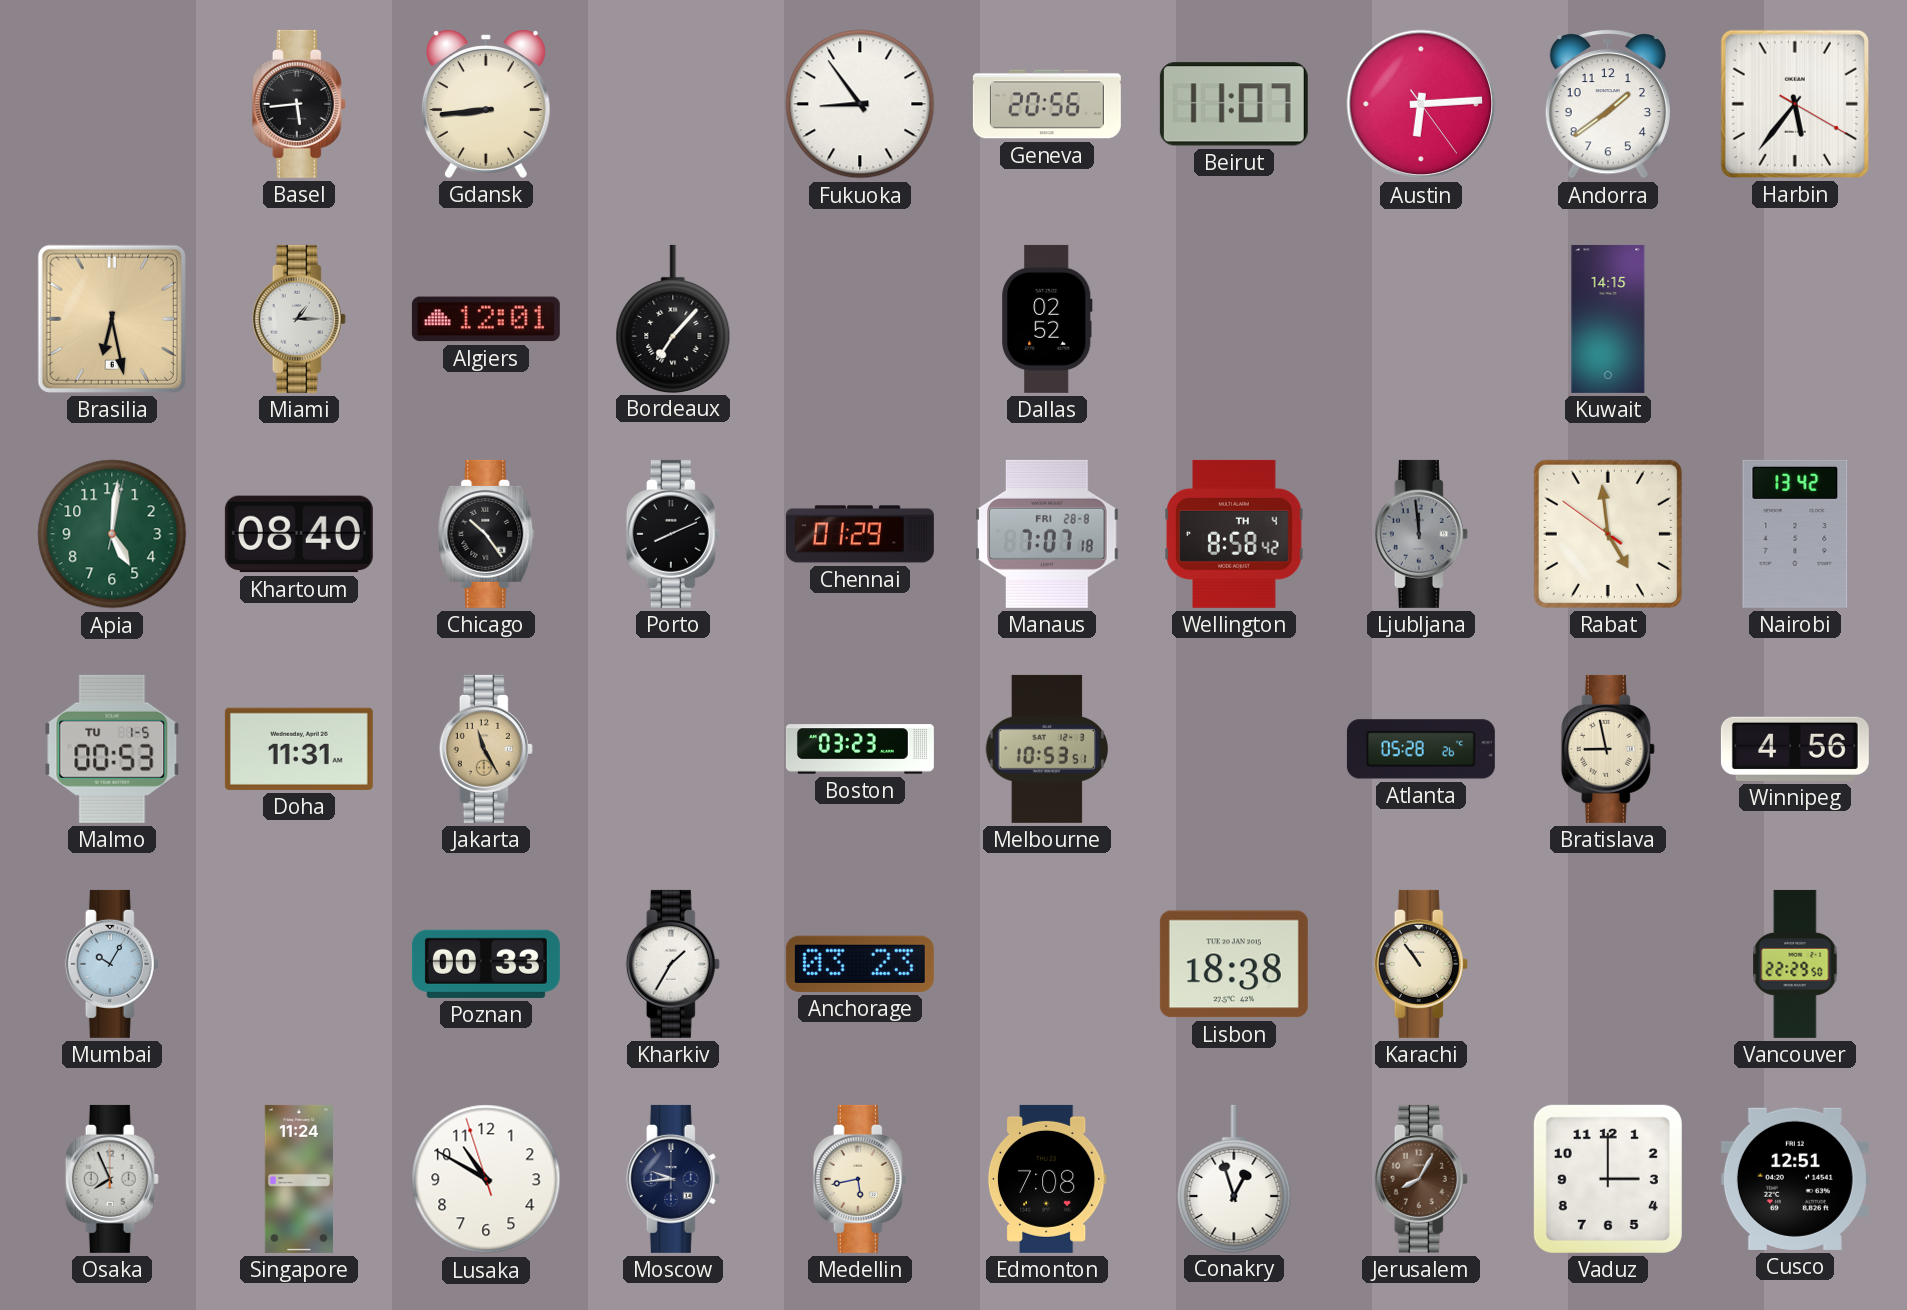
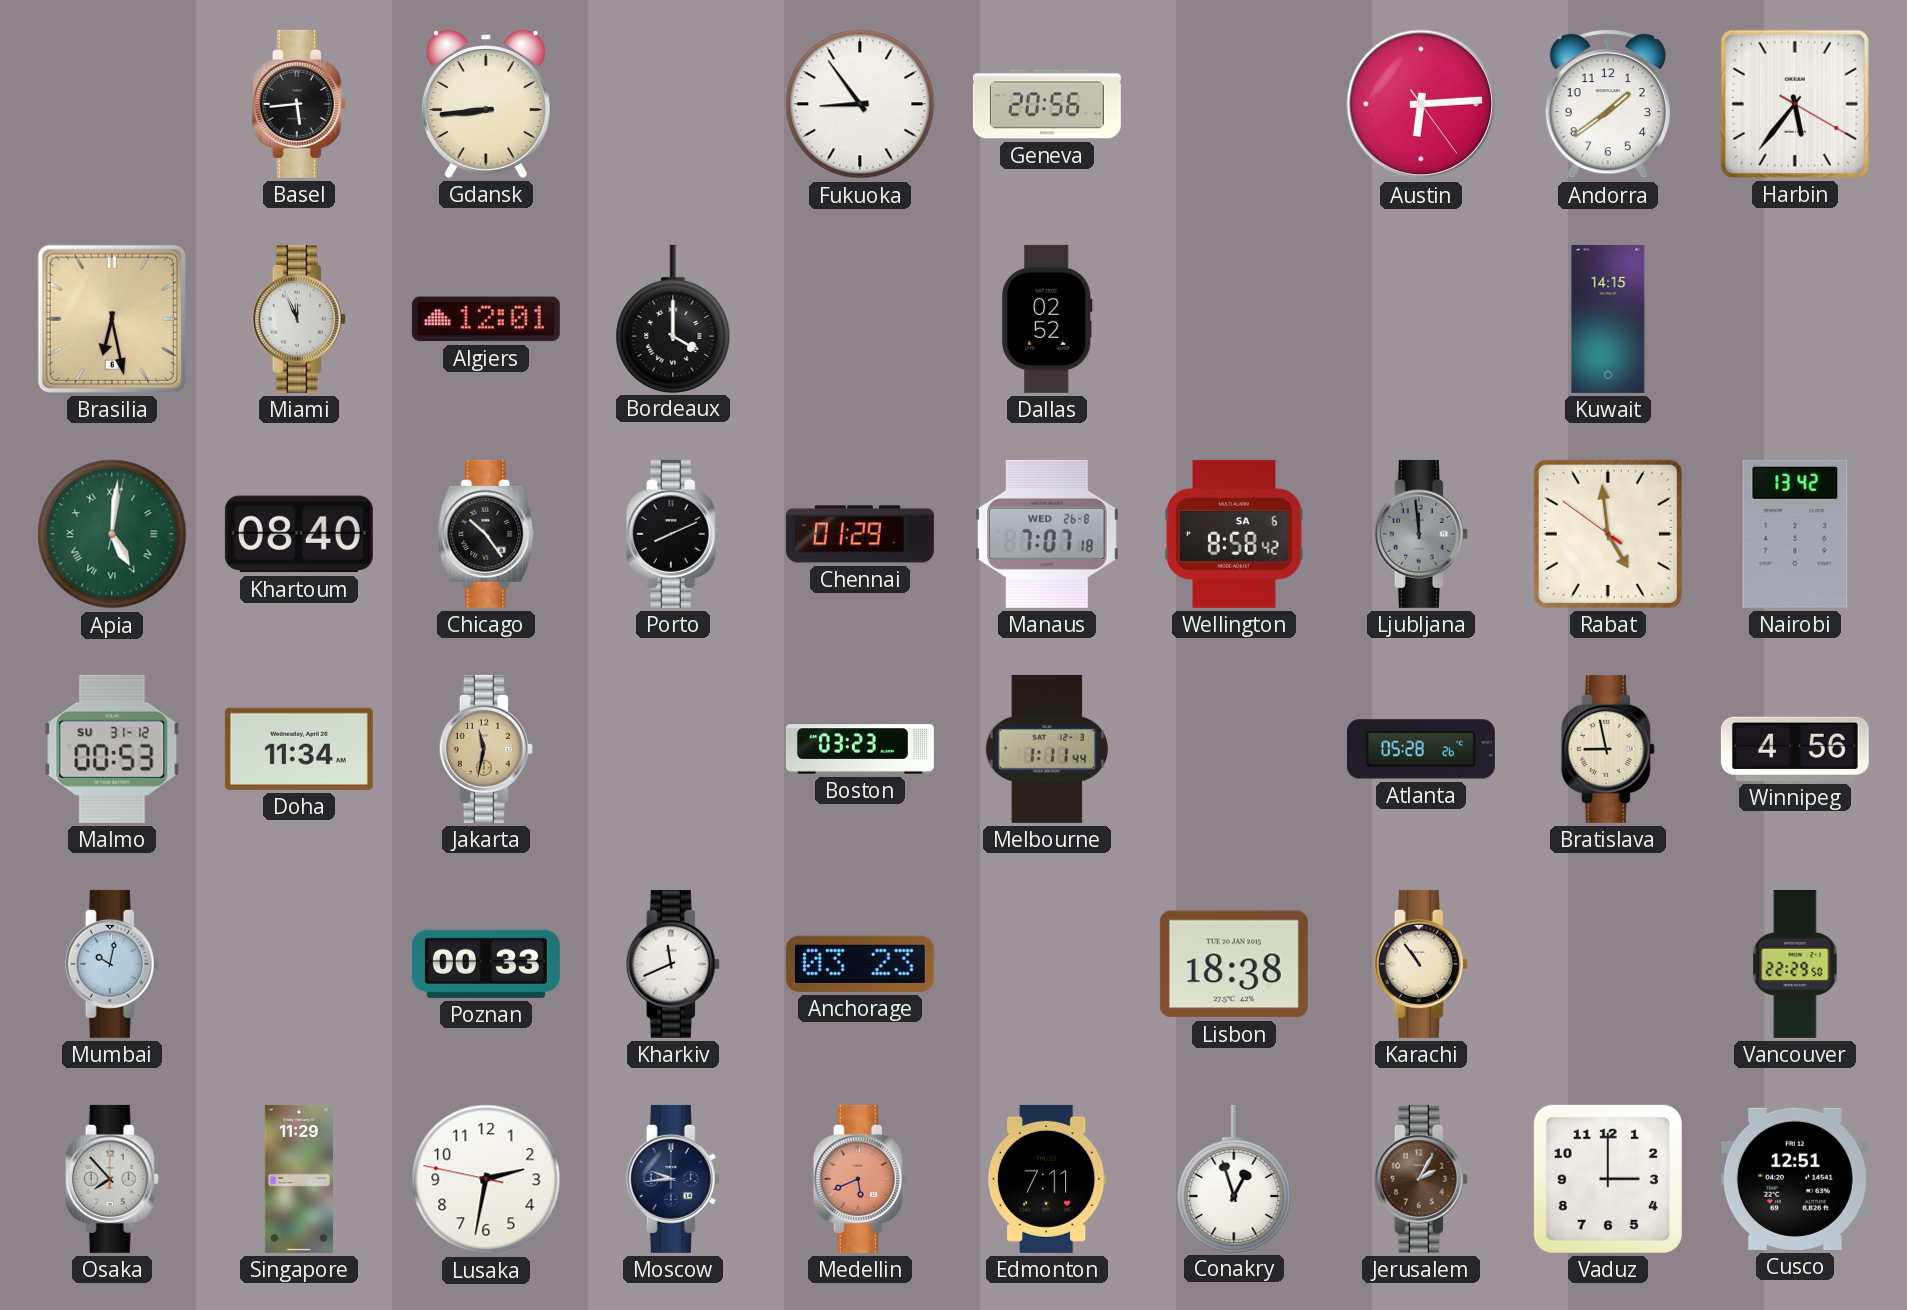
Beirut: 11:07 -> none (1234, 104)
Miami: 1:15 -> 11:56 (299, 319)
Bordeaux: 7:07 -> 4:00 (673, 318)
Apia numerals: Arabic -> Roman (112, 534)
Manaus date: FRI 28-8 -> WED 26-8 (1047, 534)
Wellington date: TH 4 -> SA 6 (1234, 534)
Malmo date: TU 1-5 -> SU 31-12 (112, 749)
Doha: 11:31 -> 11:34 (299, 749)
Jakarta: 11:25 -> 11:32 (486, 749)
Melbourne: 10:53 -> 1:11 (1046, 749)
Mumbai: 10:05 -> 10:02 (112, 964)
Kharkiv: 1:35 -> 11:41 (673, 964)
Osaka: 7:56 -> 7:53 (112, 1179)
Singapore: 11:24 -> 11:29 (299, 1179)
Lusaka: 10:49 -> 2:31 (486, 1179)
Medellin: 5:43 -> 5:41 (860, 1179)
Medellin dial: cream -> salmon (860, 1179)
Edmonton: 7:08 -> 7:11 (1047, 1179)
Jerusalem: 8:05 -> 2:05 (1421, 1179)
